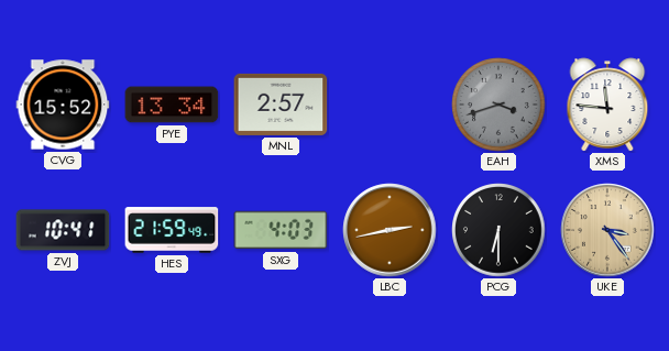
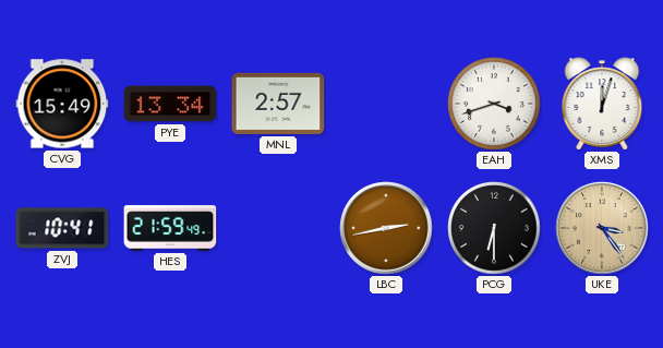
CVG: 15:52 -> 15:49 (62, 104)
EAH dial: grey -> white (494, 104)
XMS: 11:46 -> 12:03 (602, 104)
SXG: 4:03 -> none (281, 230)
